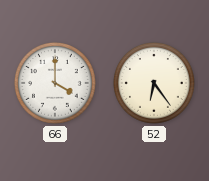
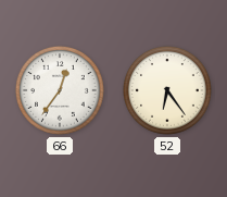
66: 4:00 -> 12:36 (60, 90)
